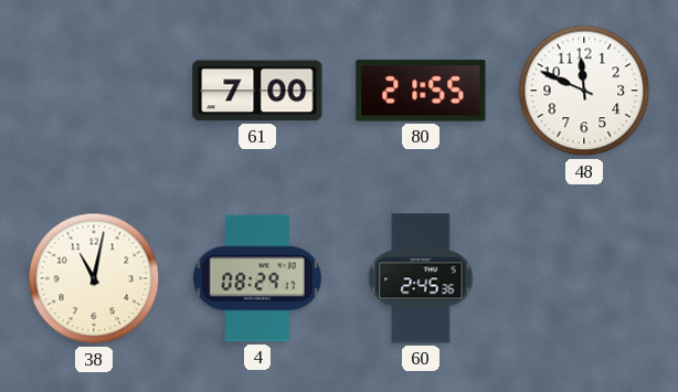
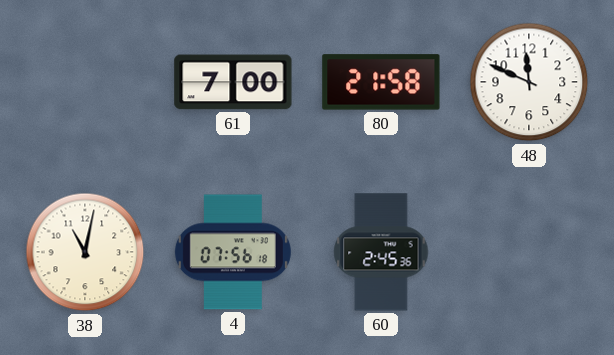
80: 21:55 -> 21:58 (381, 82)
4: 08:29 -> 07:56 (233, 252)
